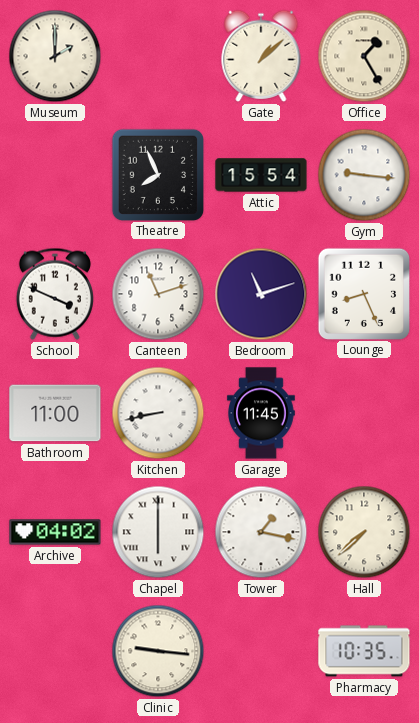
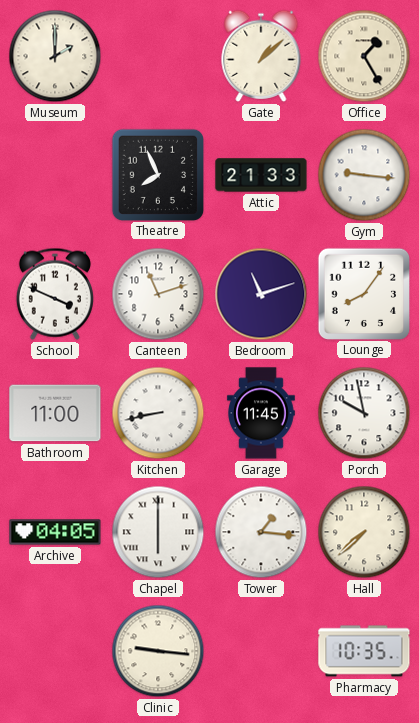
Attic: 15:54 -> 21:33 (261, 175)
Lounge: 8:26 -> 8:06 (363, 293)
Porch: none -> 9:58 (364, 413)
Archive: 04:02 -> 04:05 (55, 532)
Tower: 1:17 -> 1:16 (261, 532)
